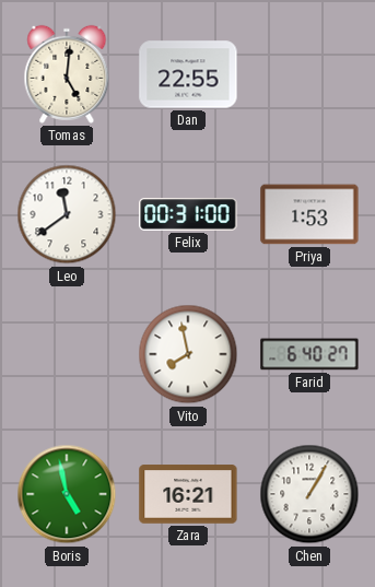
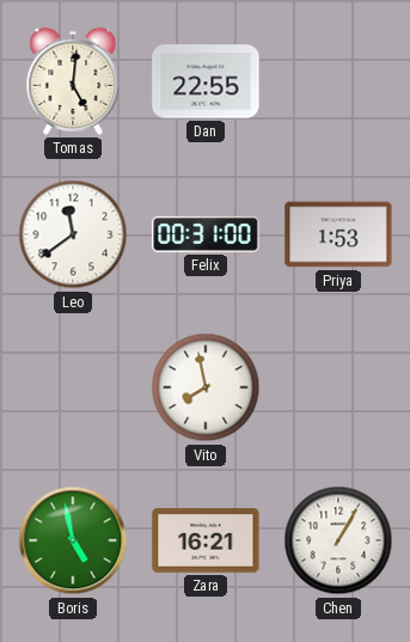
Farid: 6:40 -> none (309, 354)
